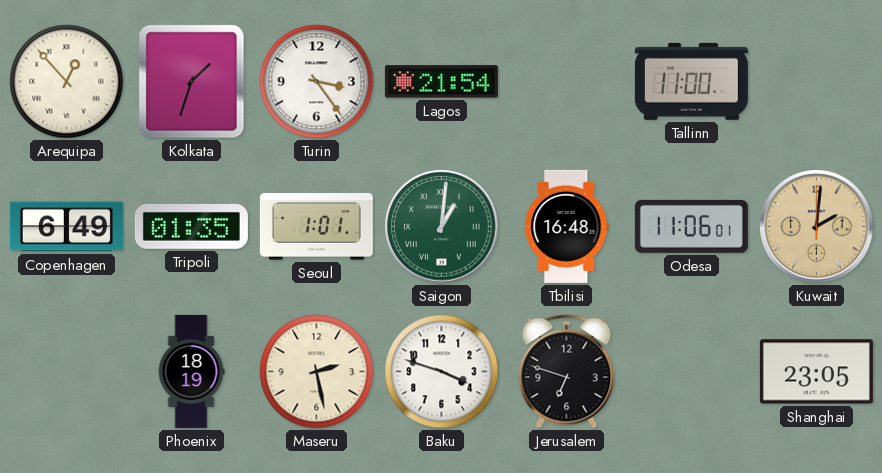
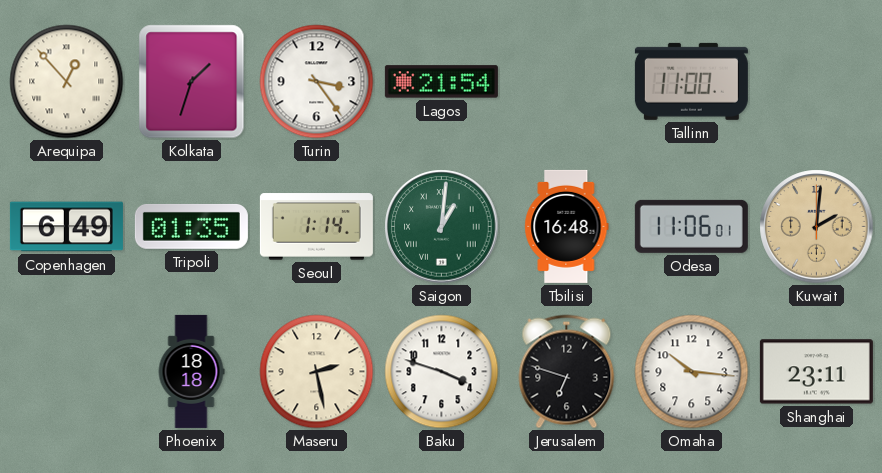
Seoul: 1:01 -> 1:14 (316, 227)
Phoenix: 18:19 -> 18:18 (191, 371)
Omaha: none -> 10:16 (692, 372)
Shanghai: 23:05 -> 23:11 (816, 372)
